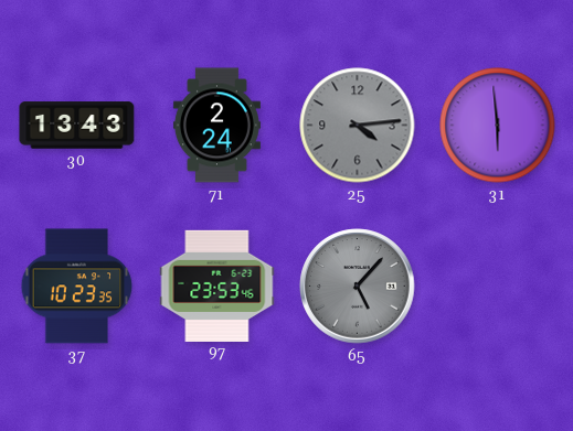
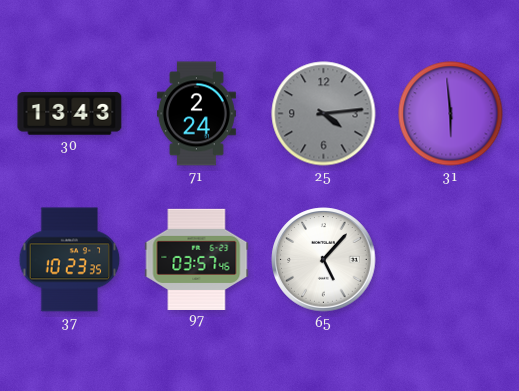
97: 23:53 -> 03:57 (197, 259)
65 dial: grey -> white (324, 260)
